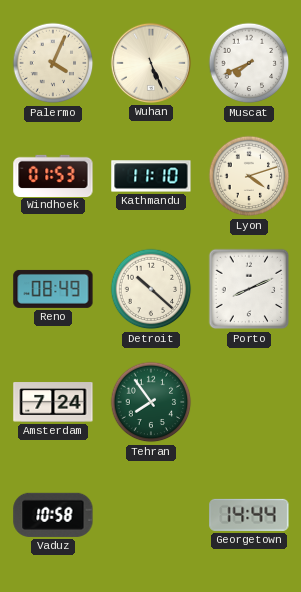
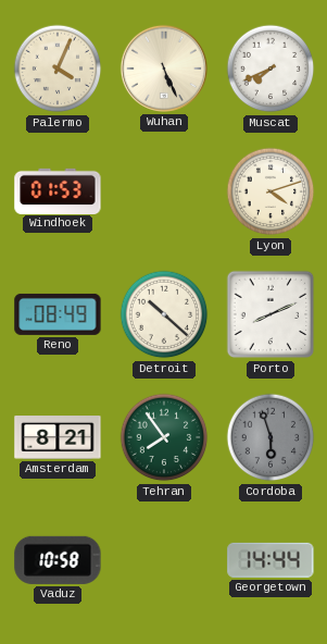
Kathmandu: 11:10 -> none (151, 176)
Amsterdam: 7:24 -> 8:21 (58, 437)
Cordoba: none -> 5:57 (271, 437)
